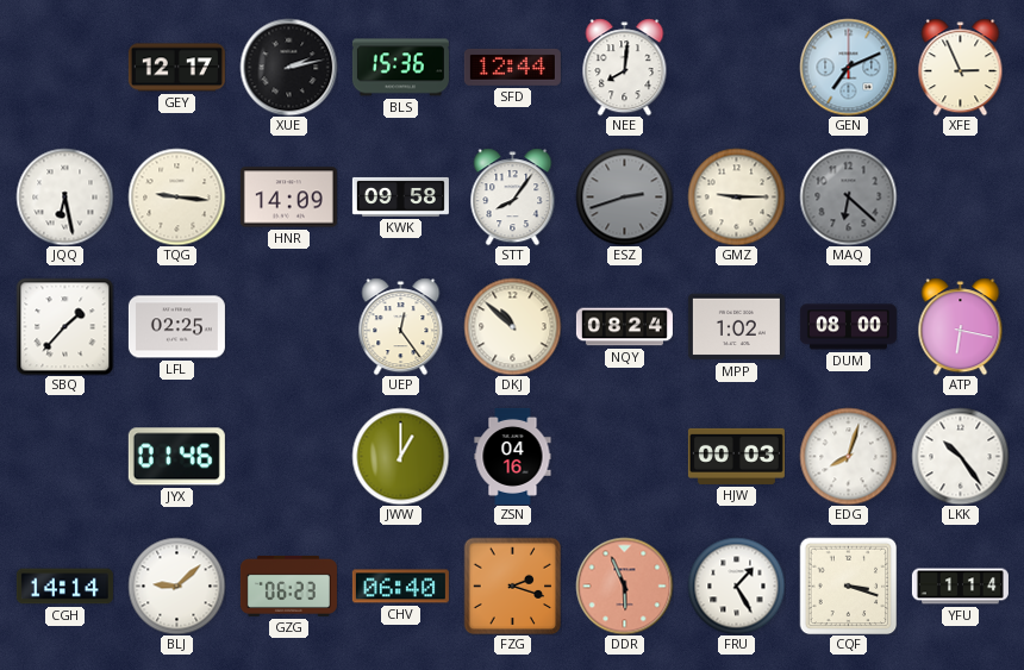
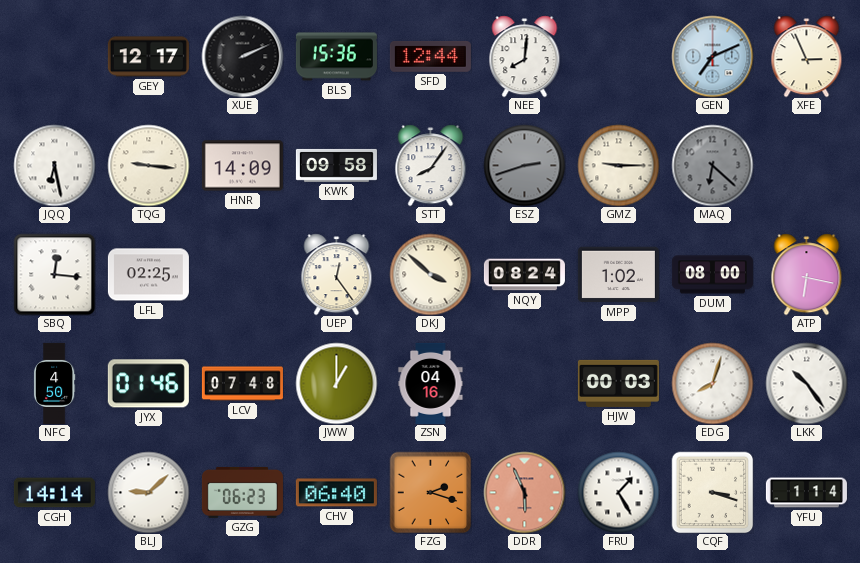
XUE: 2:13 -> 2:11 (242, 56)
SBQ: 1:37 -> 12:16 (54, 274)
DKJ: 10:52 -> 3:52 (430, 274)
NFC: none -> 4:50 (54, 383)
LCV: none -> 07:48 (242, 384)
